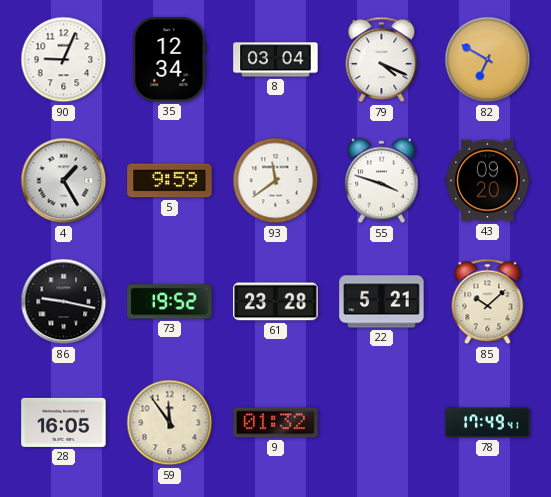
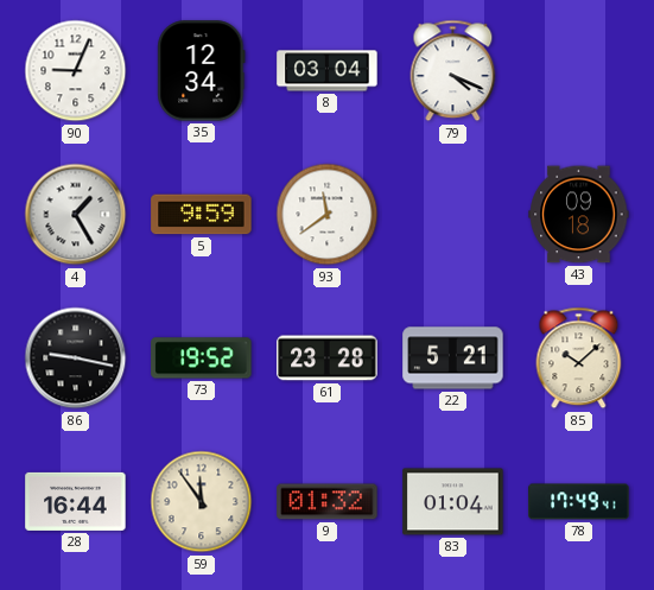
82: 6:50 -> none (488, 60)
55: 3:48 -> none (382, 181)
43: 09:20 -> 09:18 (579, 215)
28: 16:05 -> 16:44 (76, 501)
83: none -> 01:04 (453, 502)
